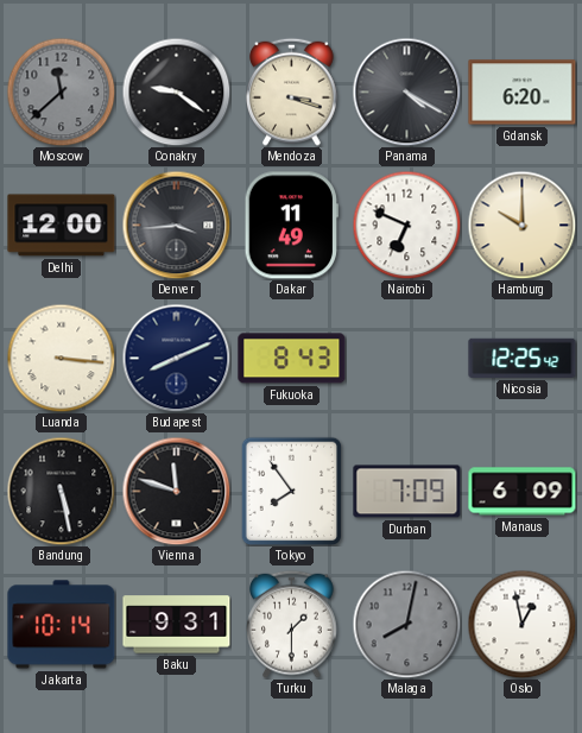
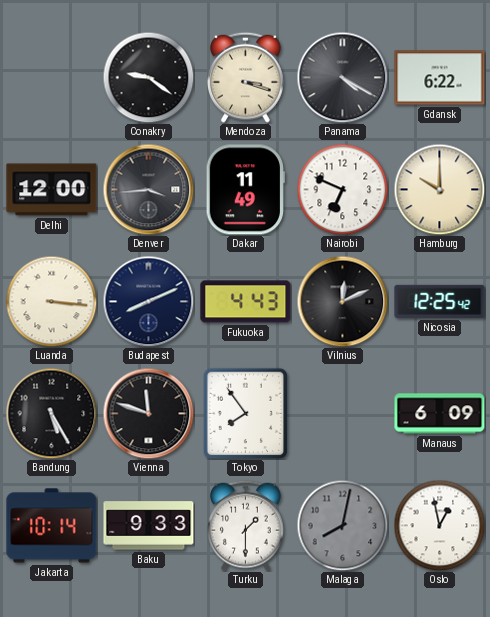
Moscow: 11:38 -> none (61, 91)
Gdansk: 6:20 -> 6:22 (440, 78)
Fukuoka: 8:43 -> 4:43 (246, 302)
Vilnius: none -> 12:11 (342, 301)
Bandung: 5:28 -> 5:25 (51, 413)
Durban: 7:09 -> none (407, 492)
Baku: 9:31 -> 9:33 (149, 526)
